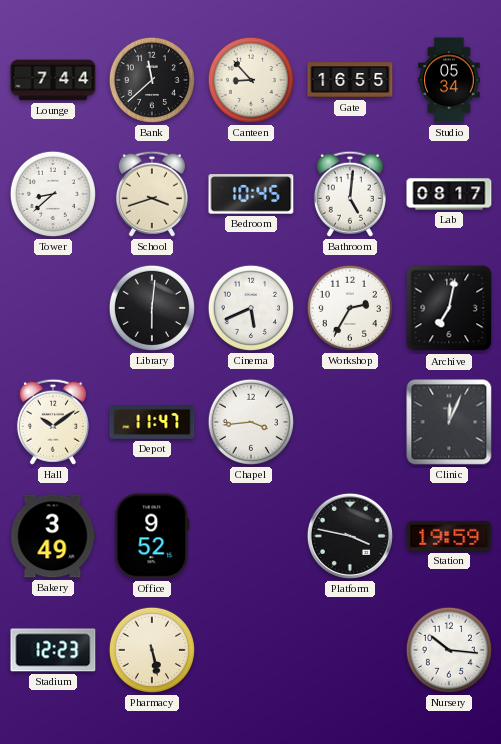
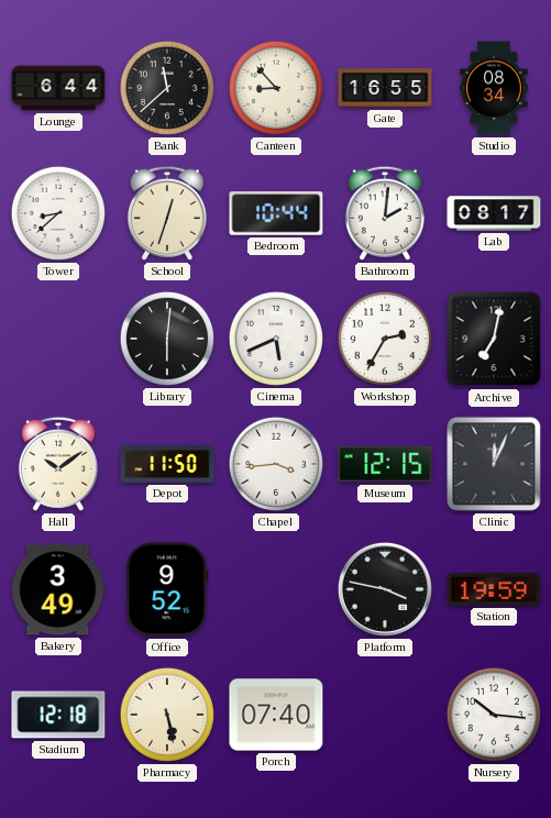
Lounge: 7:44 -> 6:44 (58, 88)
Studio: 05:34 -> 08:34 (494, 88)
School: 3:42 -> 12:33 (167, 213)
Bedroom: 10:45 -> 10:44 (276, 213)
Bathroom: 5:01 -> 2:01 (385, 213)
Depot: 11:47 -> 11:50 (167, 464)
Museum: none -> 12:15 (385, 464)
Stadium: 12:23 -> 12:18 (58, 715)
Porch: none -> 07:40 (276, 715)
